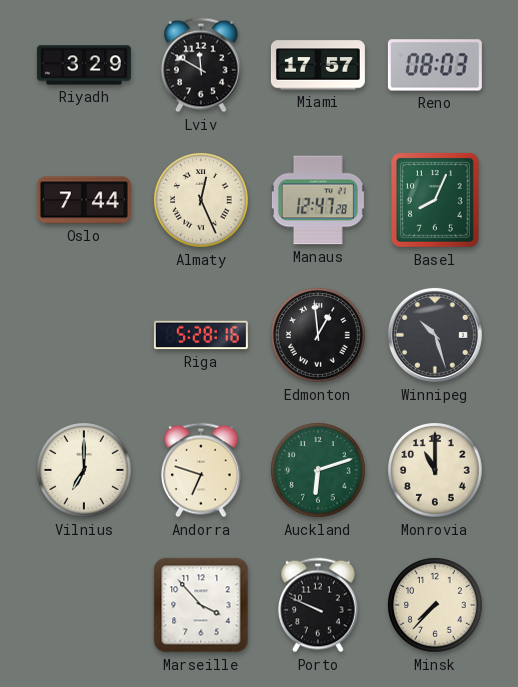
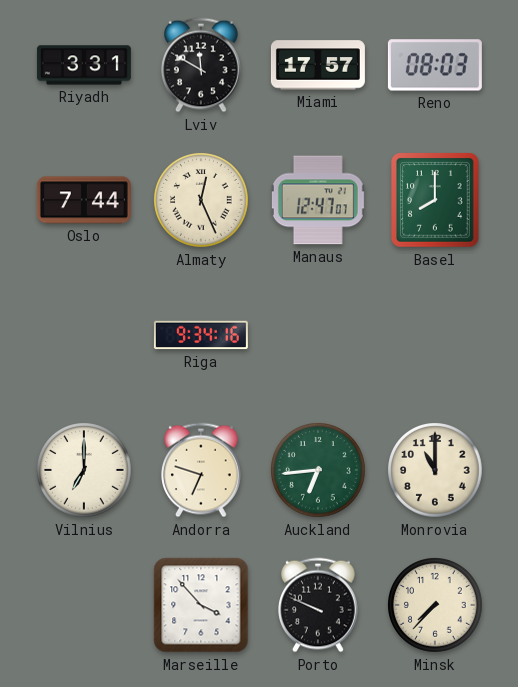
Riyadh: 3:29 -> 3:31 (84, 65)
Manaus: 12:47:28 -> 12:47:07 (318, 200)
Basel: 8:04 -> 8:00 (435, 200)
Riga: 5:28 -> 9:34 (201, 335)
Edmonton: 12:59 -> none (319, 336)
Winnipeg: 10:27 -> none (435, 335)
Auckland: 6:12 -> 6:44 (319, 471)
